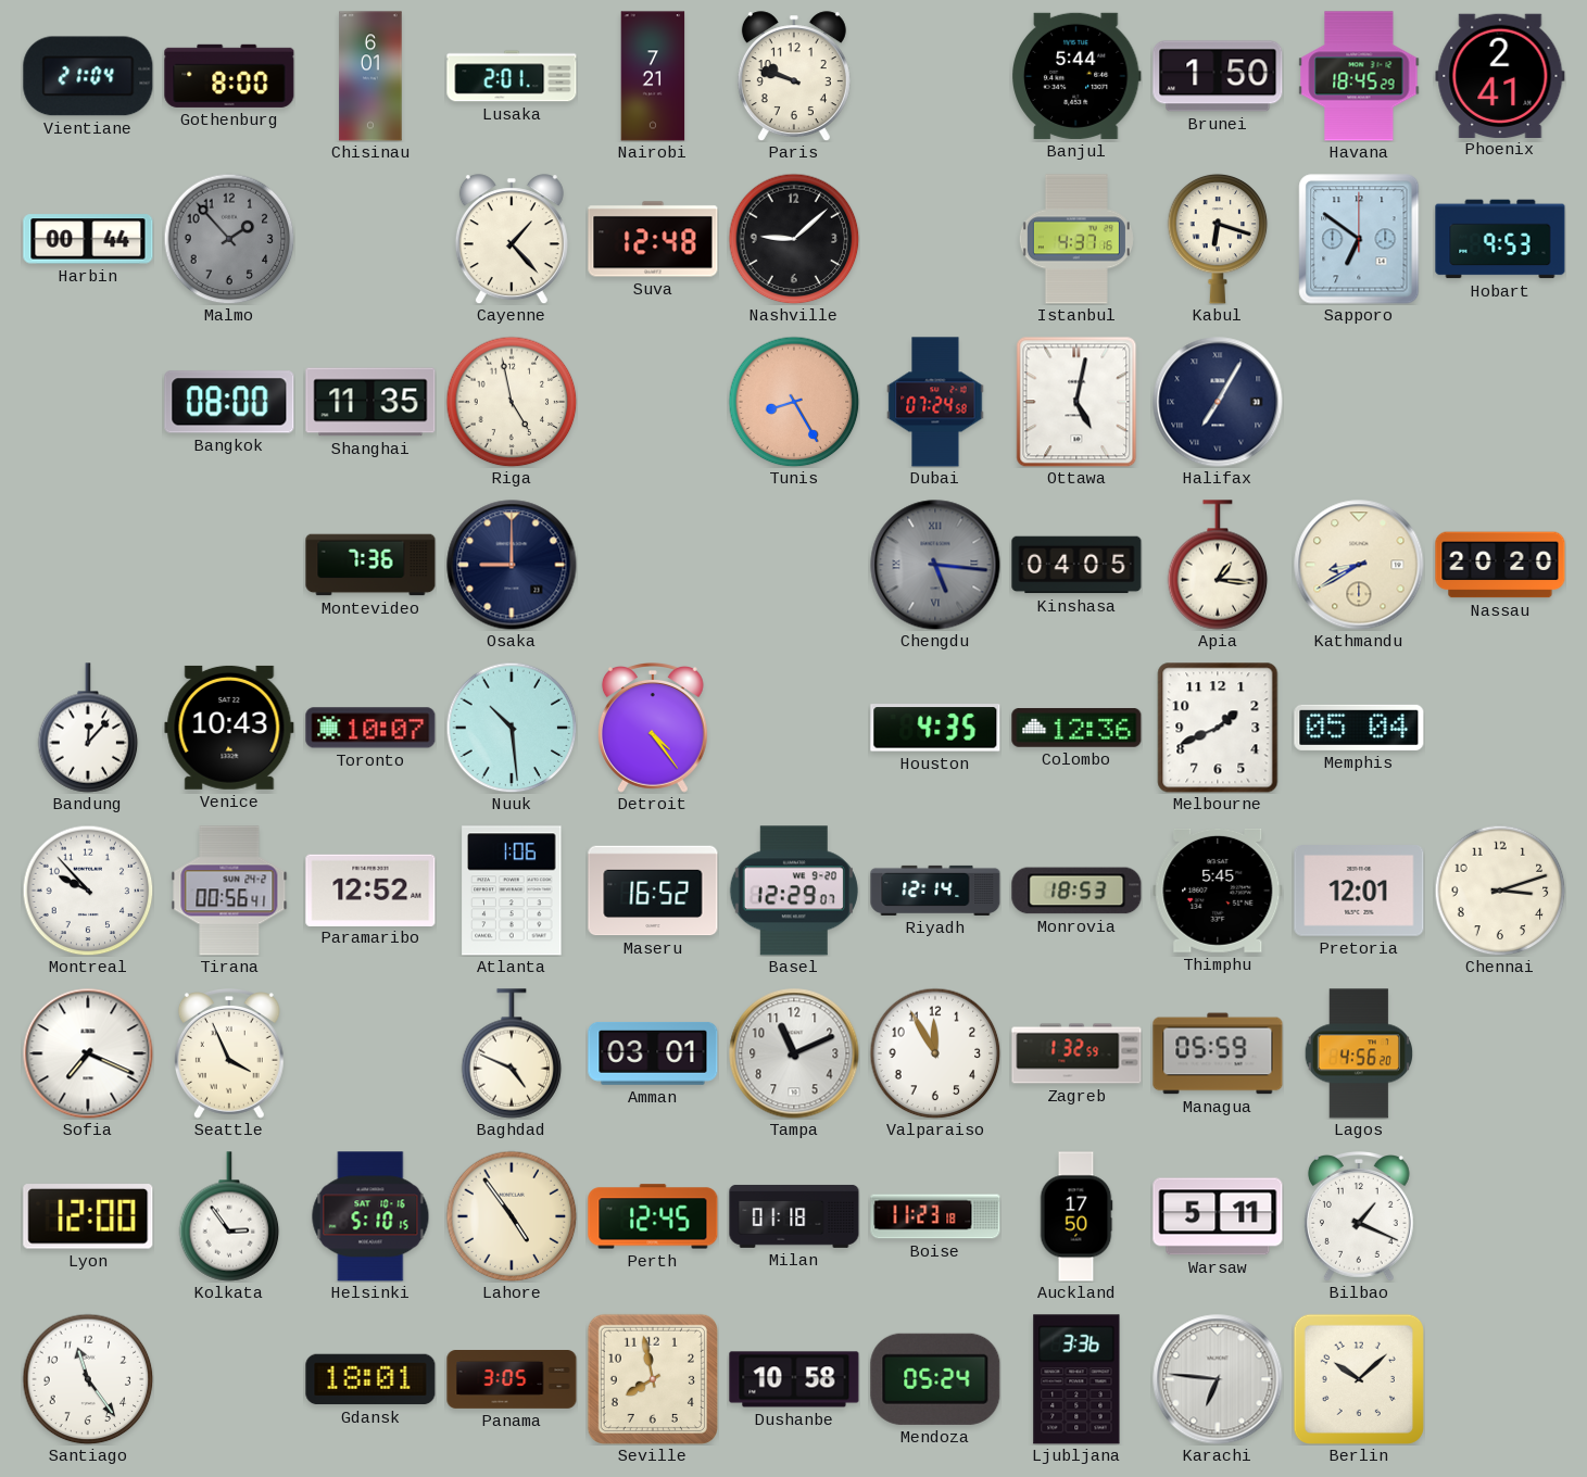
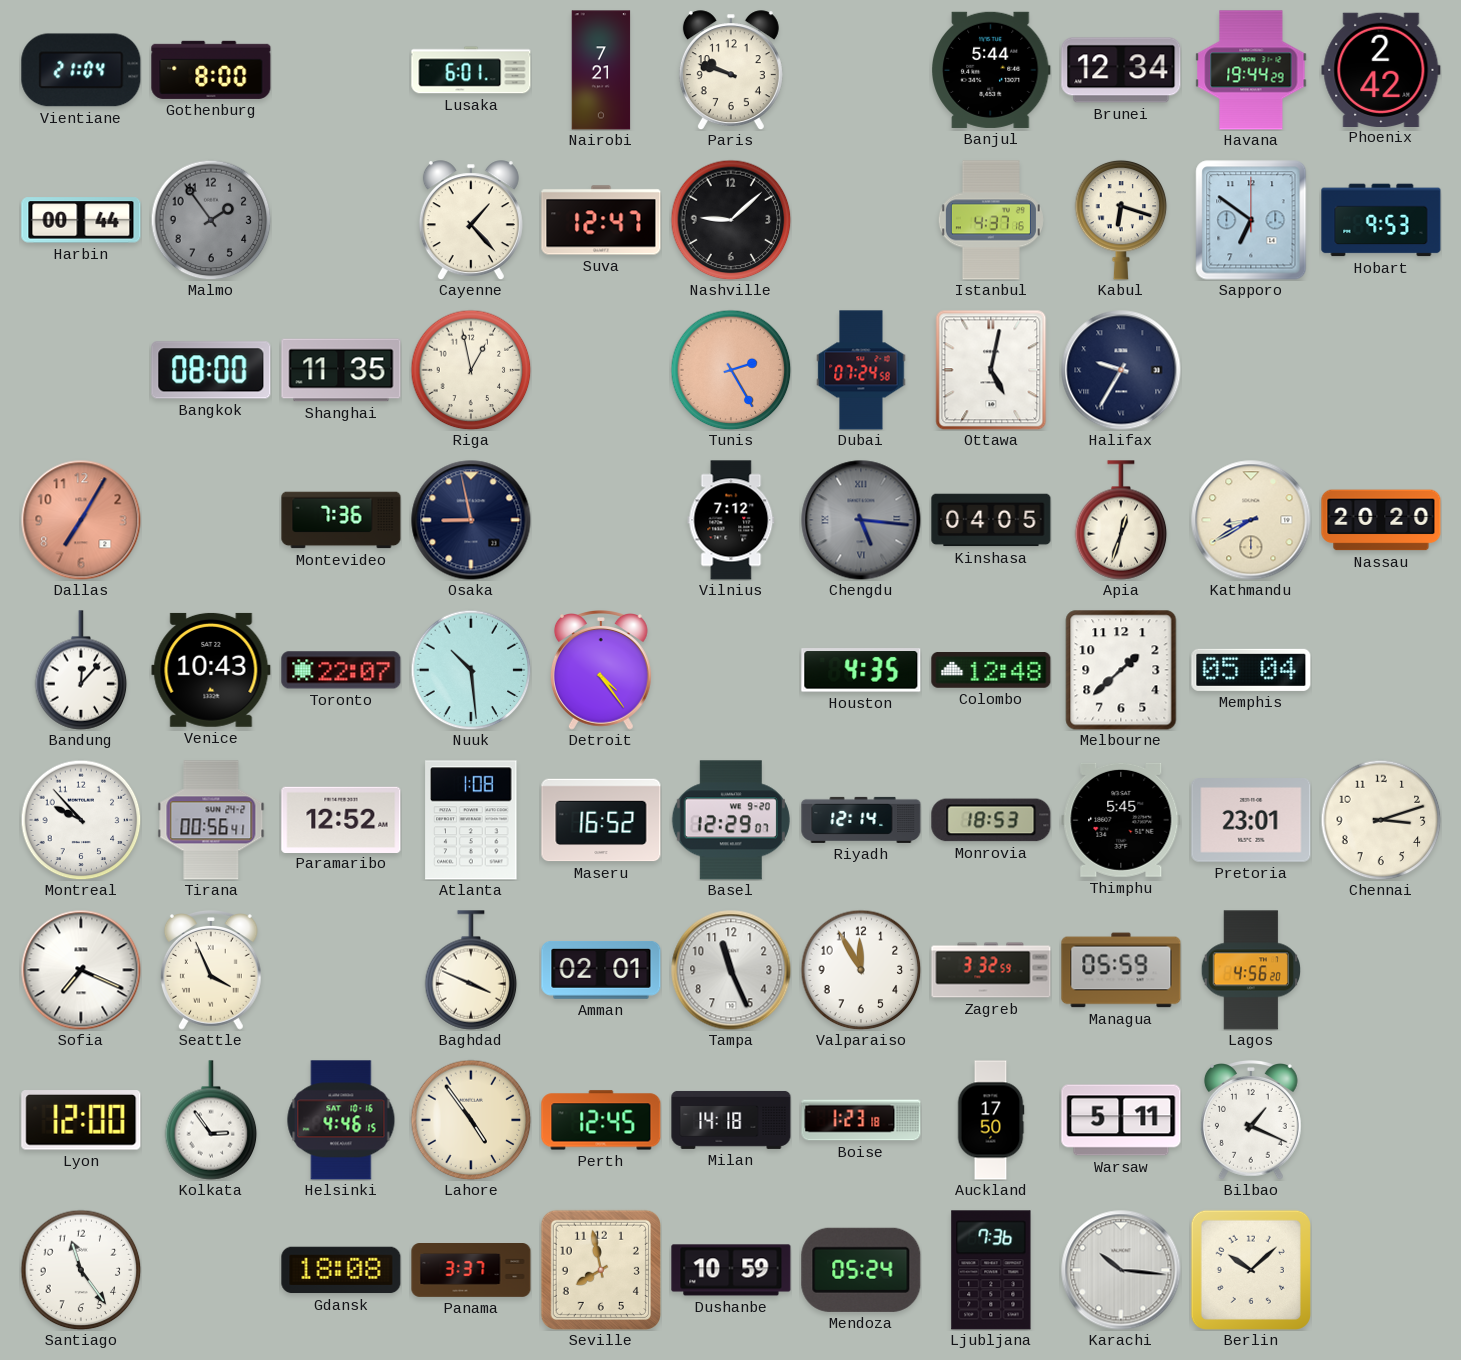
Chisinau: 6:01 -> none (370, 76)
Lusaka: 2:01 -> 6:01 (471, 70)
Brunei: 1:50 -> 12:34 (1121, 70)
Havana: 18:45 -> 19:44 (1251, 70)
Phoenix: 2:41 -> 2:42 (1381, 69)
Malmo: 1:53 -> 1:54 (211, 220)
Suva: 12:48 -> 12:47 (601, 220)
Riga: 4:58 -> 12:58 (471, 370)
Tunis: 8:25 -> 2:25 (731, 370)
Halifax: 7:05 -> 9:35 (1121, 370)
Dallas: none -> 7:05 (81, 520)
Osaka: 9:00 -> 8:58 (471, 520)
Vilnius: none -> 7:12 (731, 520)
Apia: 1:16 -> 12:33 (1121, 520)
Toronto: 10:07 -> 22:07 (341, 670)
Colombo: 12:36 -> 12:48 (991, 671)
Melbourne: 1:41 -> 1:38 (1121, 670)
Atlanta: 1:06 -> 1:08 (471, 820)
Pretoria: 12:01 -> 23:01 (1251, 821)
Baghdad: 4:49 -> 3:49 (471, 970)
Amman: 03:01 -> 02:01 (601, 970)
Tampa: 11:11 -> 11:26 (731, 970)
Zagreb: 1:32 -> 3:32 (991, 970)
Helsinki: 5:10 -> 4:46 (341, 1120)
Milan: 01:18 -> 14:18 (731, 1120)
Boise: 11:23 -> 1:23 (861, 1120)
Gdansk: 18:01 -> 18:08 (341, 1270)
Panama: 3:05 -> 3:37 (471, 1271)
Dushanbe: 10:58 -> 10:59 (731, 1270)
Ljubljana: 3:36 -> 7:36 (991, 1270)
Karachi: 6:46 -> 10:16 (1121, 1270)
